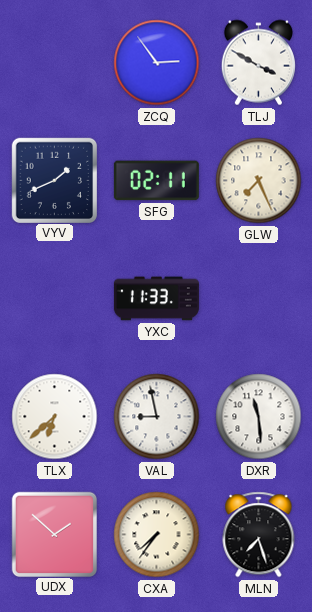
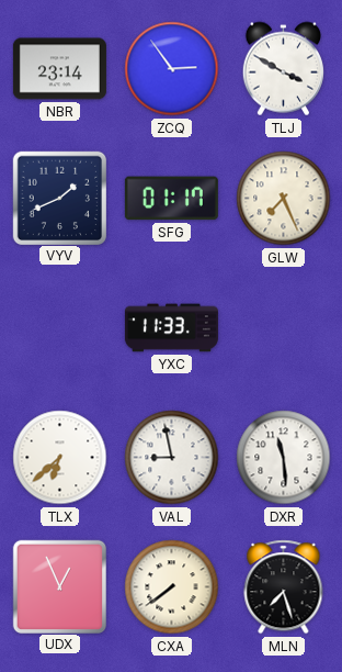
NBR: none -> 23:14 (59, 69)
SFG: 02:11 -> 01:17 (171, 199)
UDX: 1:52 -> 12:56 (59, 586)
CXA: 7:36 -> 7:39 (172, 587)
